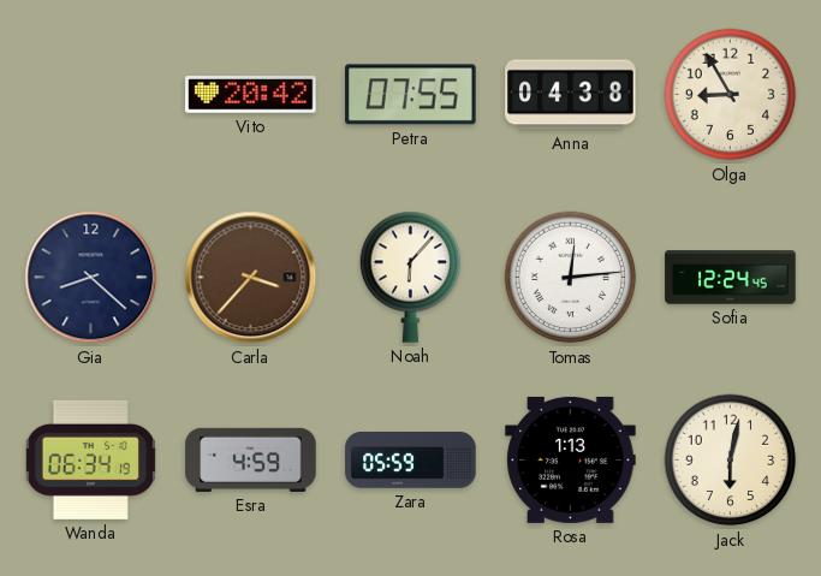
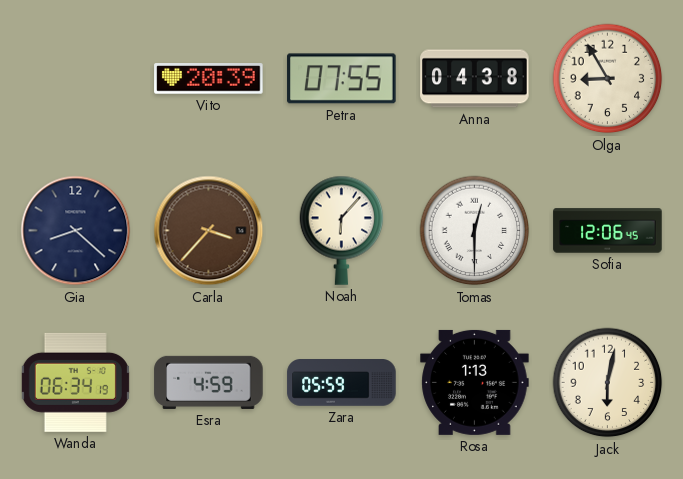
Vito: 20:42 -> 20:39 (209, 79)
Tomas: 12:14 -> 12:30 (475, 231)
Sofia: 12:24 -> 12:06 (608, 231)
